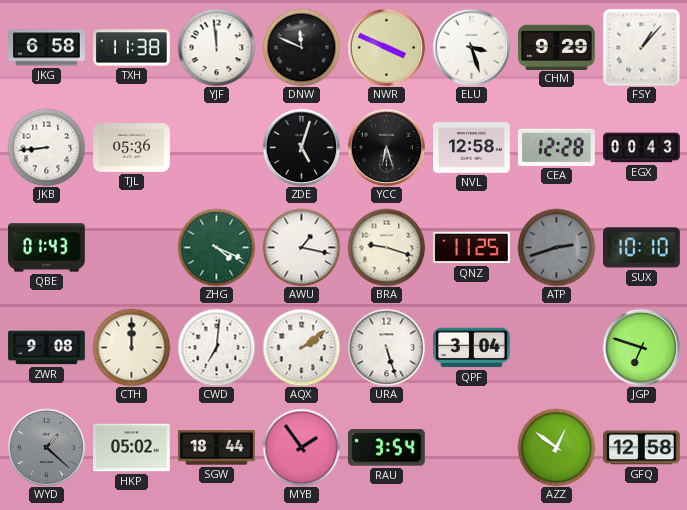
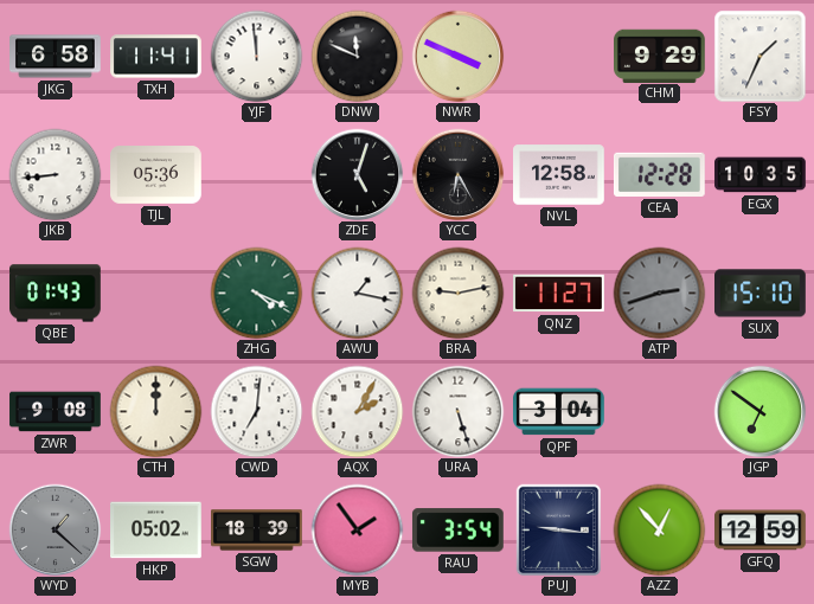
TXH: 11:38 -> 11:41 (156, 57)
ELU: 3:27 -> none (471, 47)
FSY: 1:07 -> 1:34 (759, 56)
YCC: 6:27 -> 6:25 (457, 174)
EGX: 00:43 -> 10:35 (761, 175)
BRA: 9:18 -> 9:13 (457, 293)
QNZ: 11:25 -> 11:27 (559, 294)
SUX: 10:10 -> 15:10 (761, 294)
AQX: 2:09 -> 2:05 (357, 411)
JGP: 6:48 -> 6:51 (759, 411)
SGW: 18:44 -> 18:39 (257, 531)
PUJ: none -> 9:16 (559, 529)
AZZ: 12:51 -> 12:53 (659, 529)
GFQ: 12:58 -> 12:59 (761, 531)
